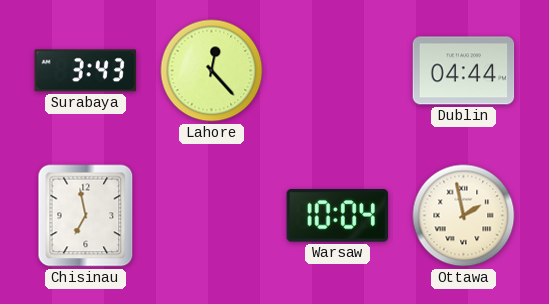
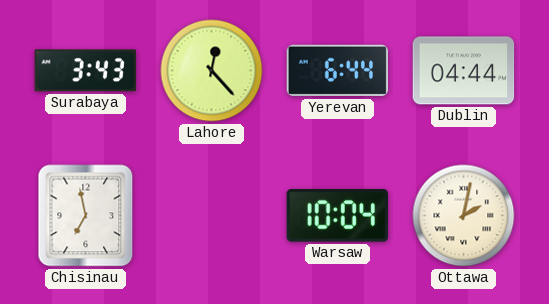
Yerevan: none -> 6:44 (338, 71)
Ottawa: 1:58 -> 2:02 (464, 216)
